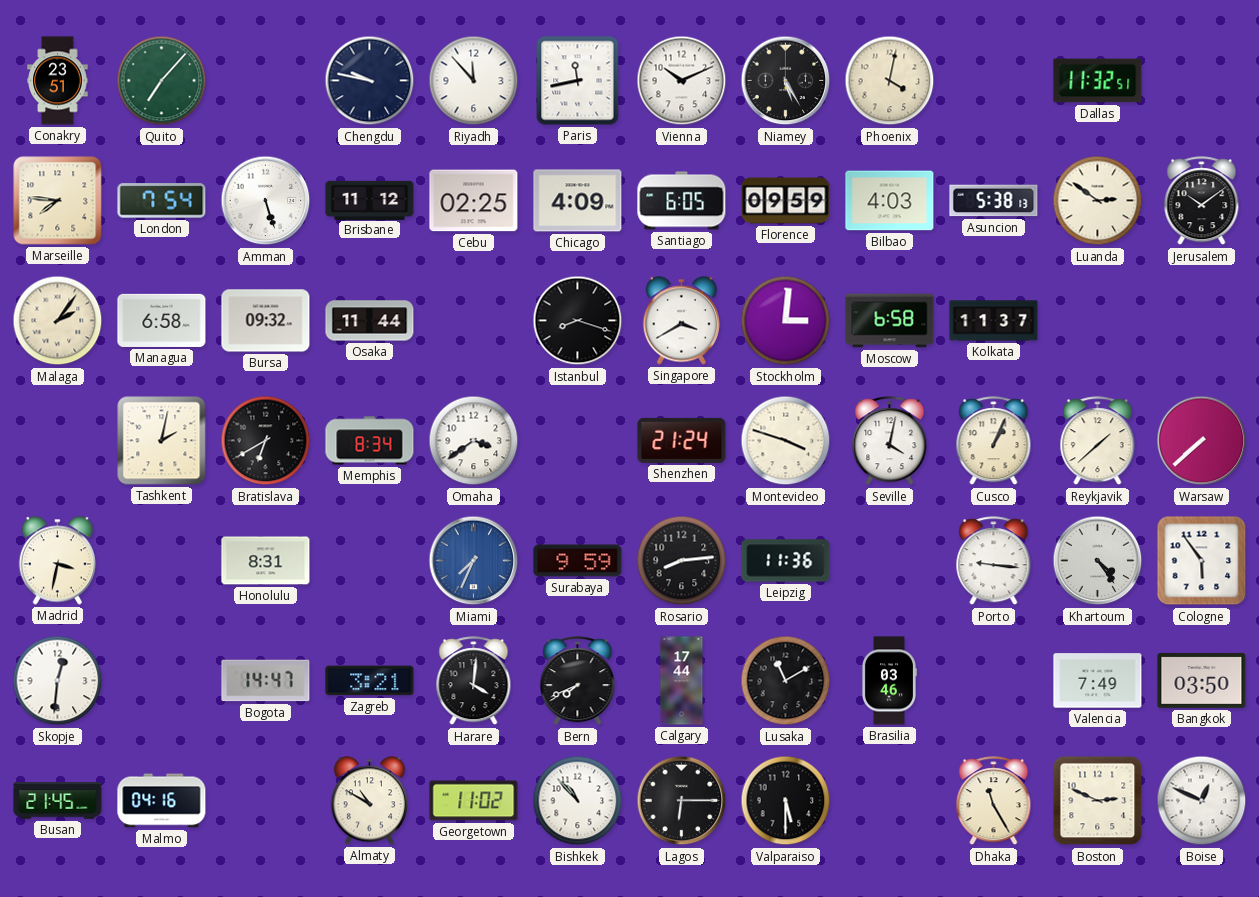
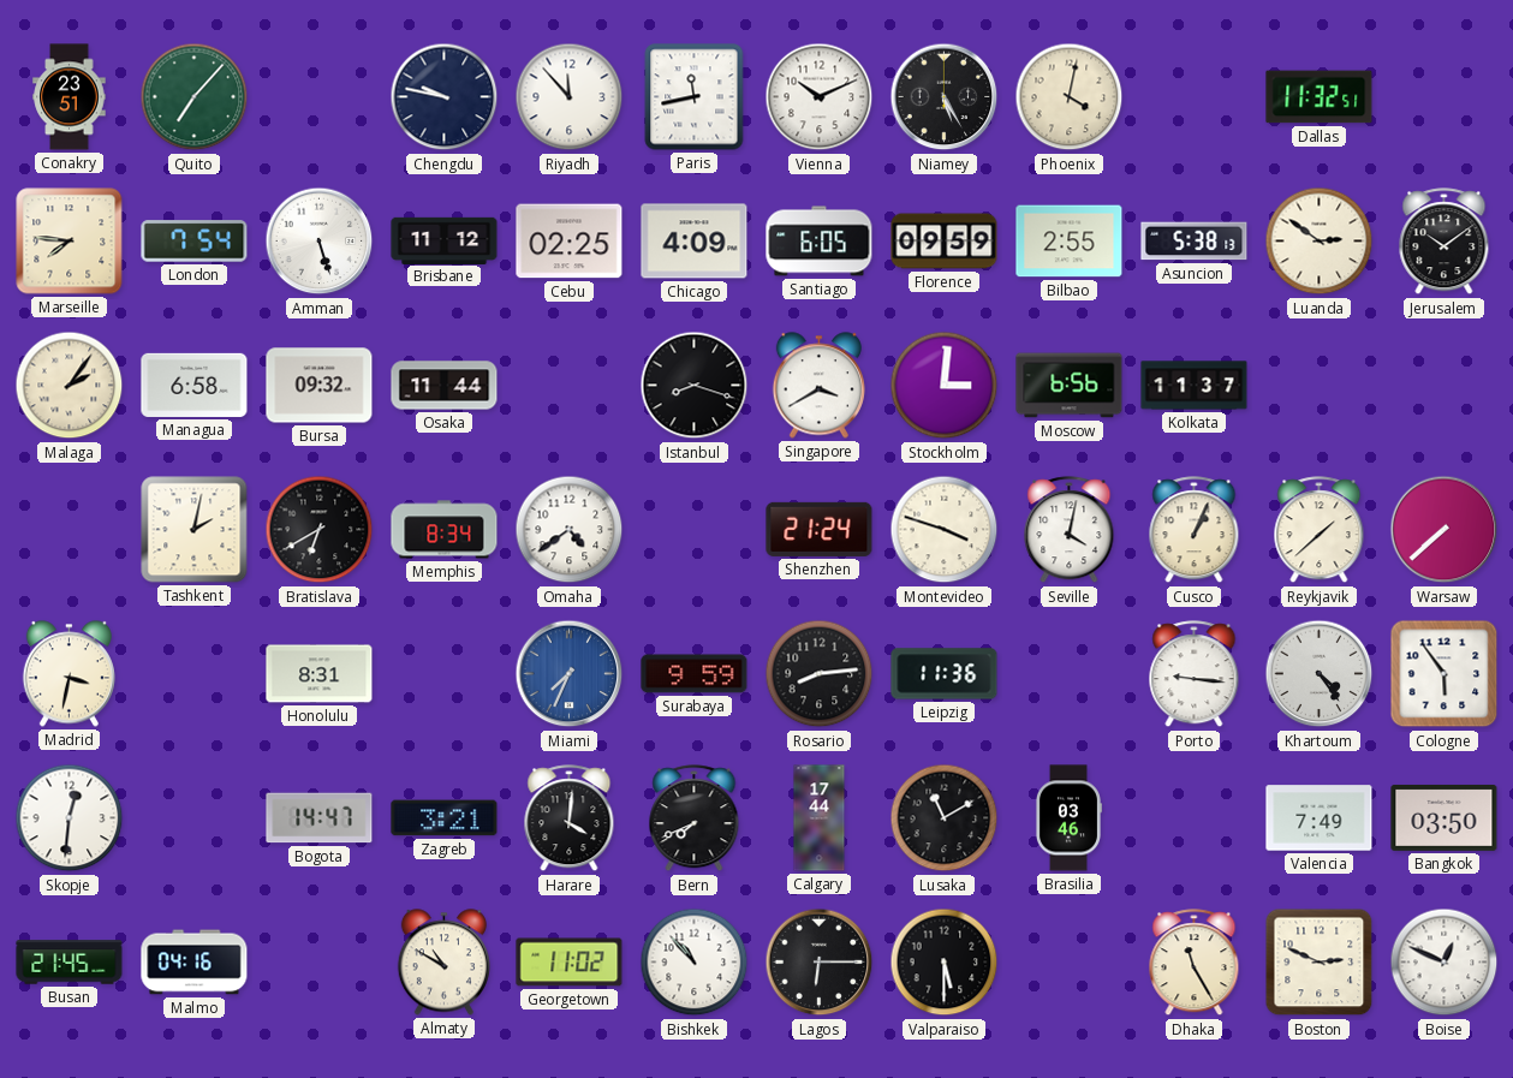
Bilbao: 4:03 -> 2:55 (1070, 242)
Moscow: 6:58 -> 6:56 (1070, 386)
Omaha: 3:39 -> 4:39 (570, 530)
